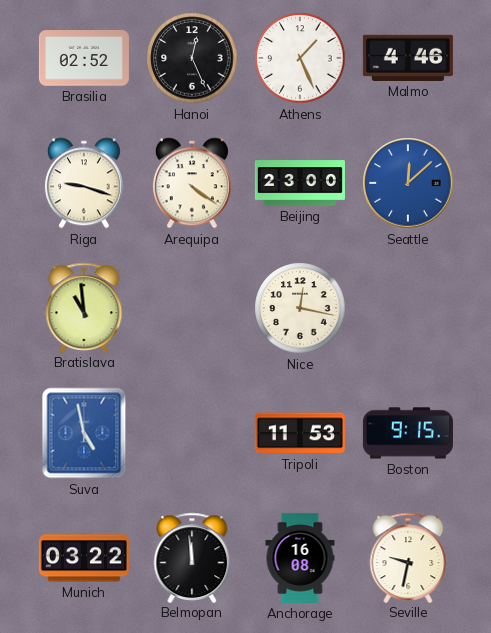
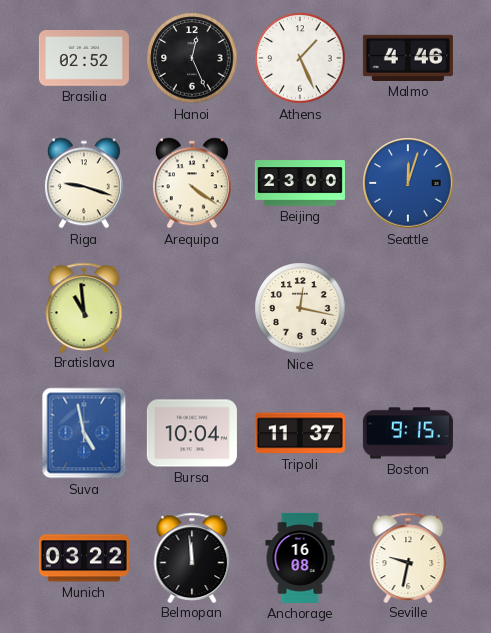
Seattle: 12:08 -> 12:03 (408, 183)
Bursa: none -> 10:04 (192, 433)
Tripoli: 11:53 -> 11:37 (300, 433)
